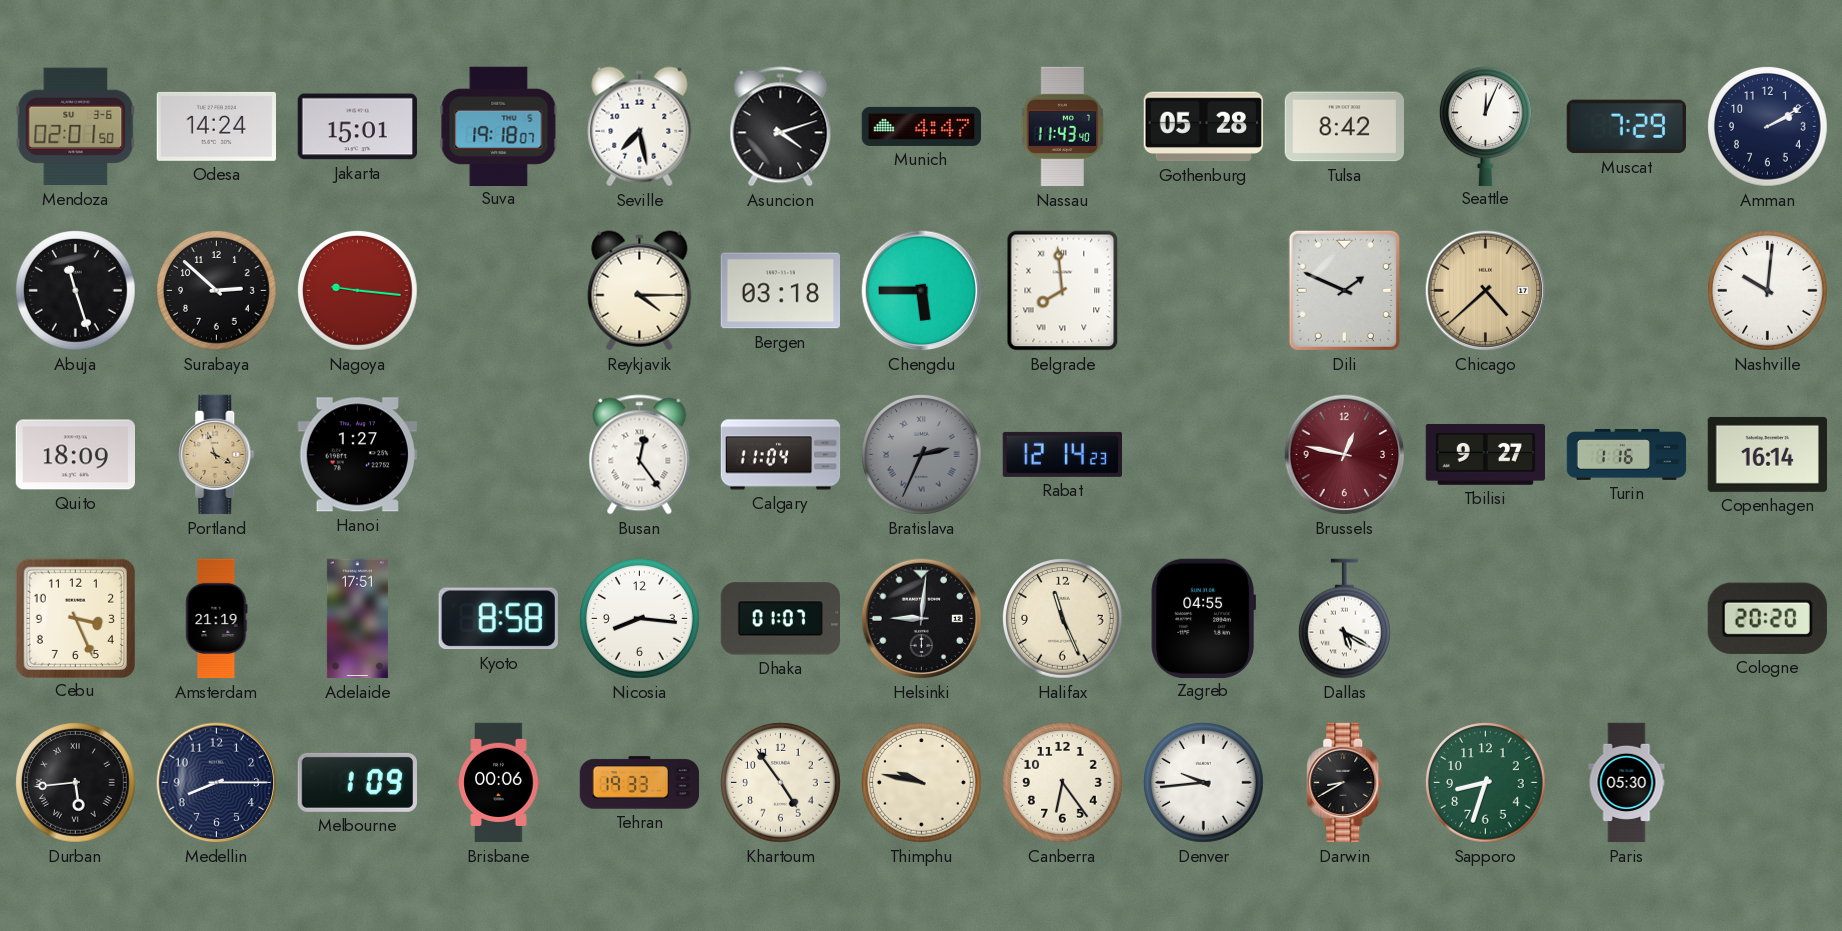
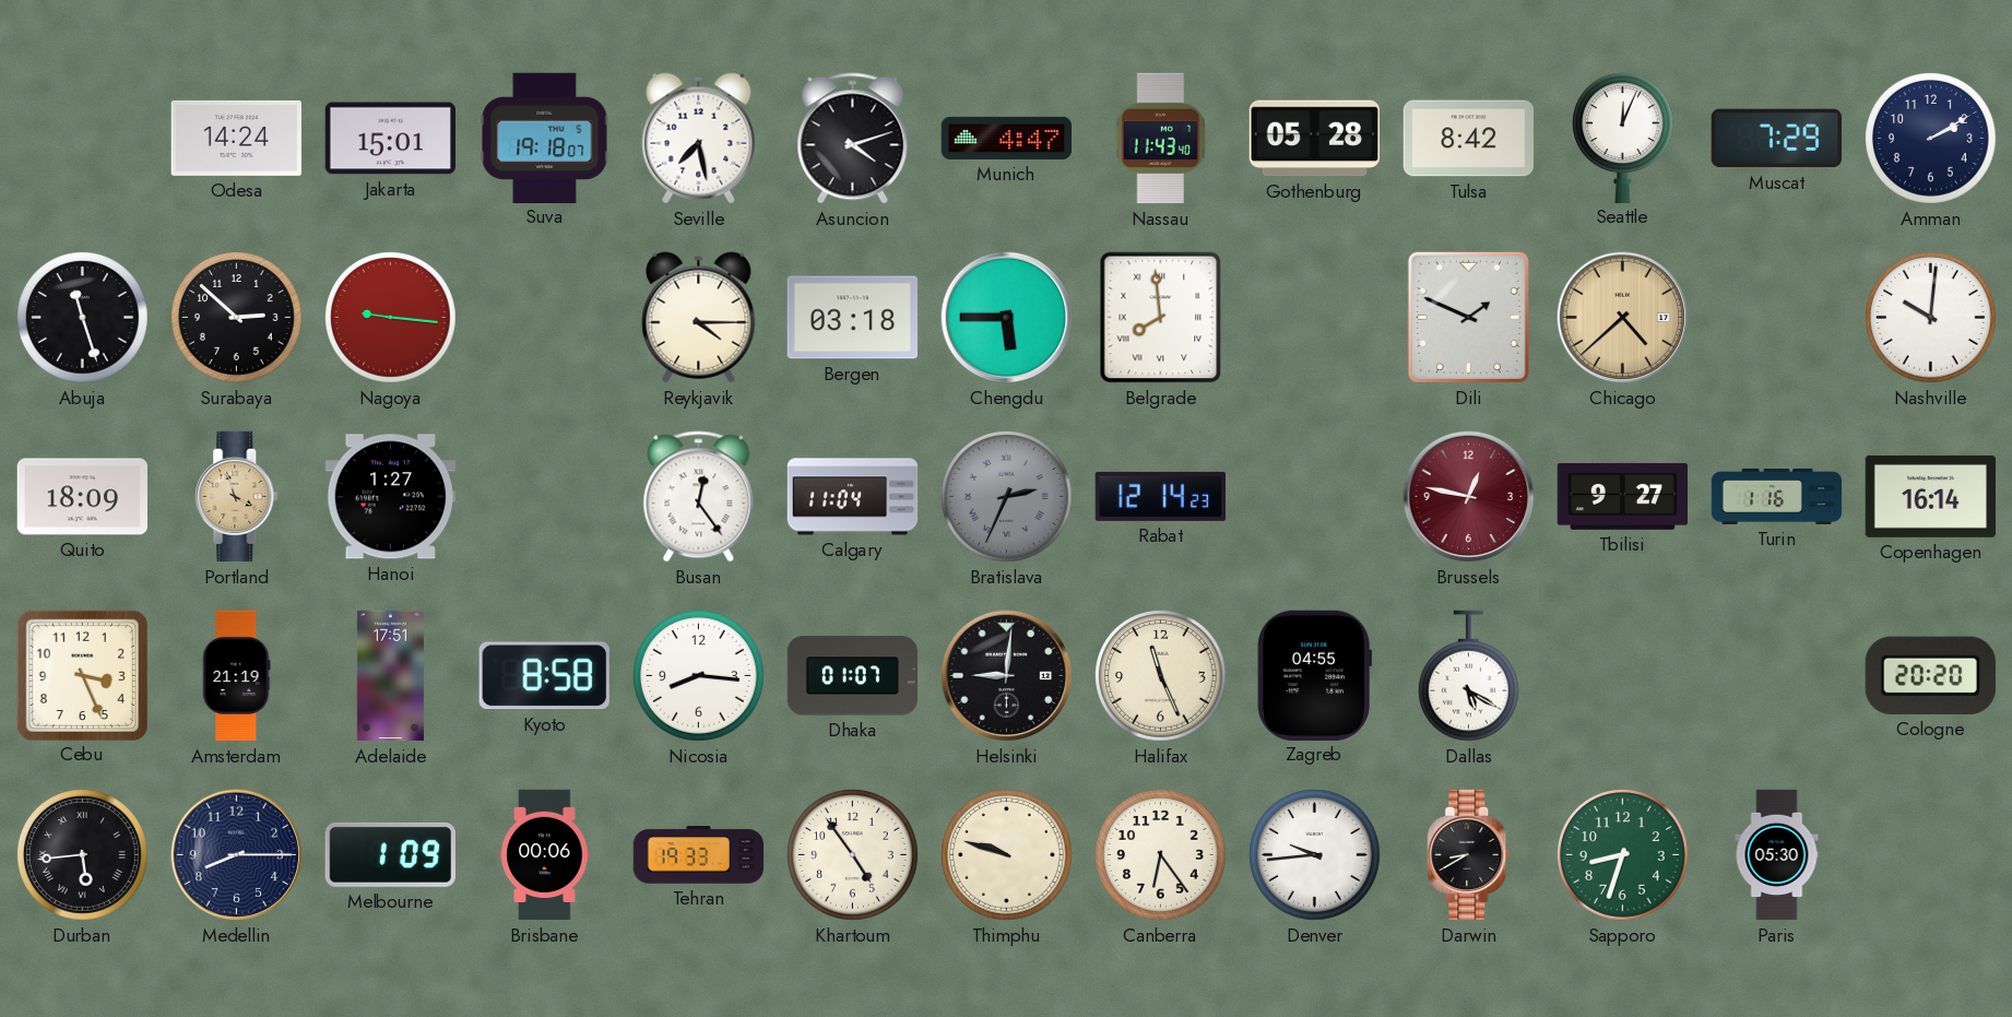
Mendoza: 02:01 -> none (76, 127)
Thimphu: 9:47 -> 9:48 (1007, 855)
